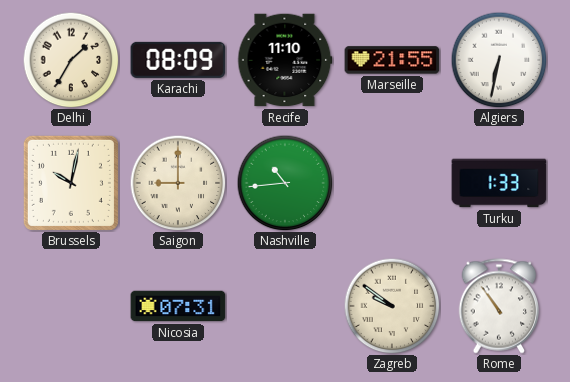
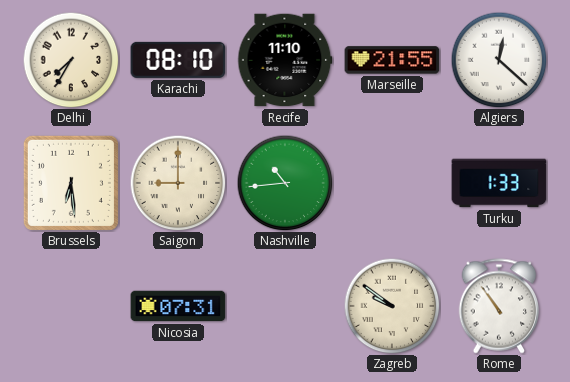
Delhi: 1:35 -> 7:35 (71, 60)
Karachi: 08:09 -> 08:10 (178, 60)
Algiers: 6:32 -> 12:22 (499, 60)
Brussels: 10:02 -> 6:29 (71, 183)
